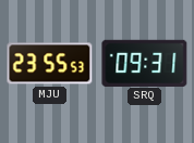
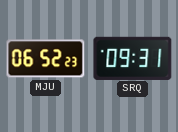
MJU: 23:55 -> 06:52 (46, 59)
